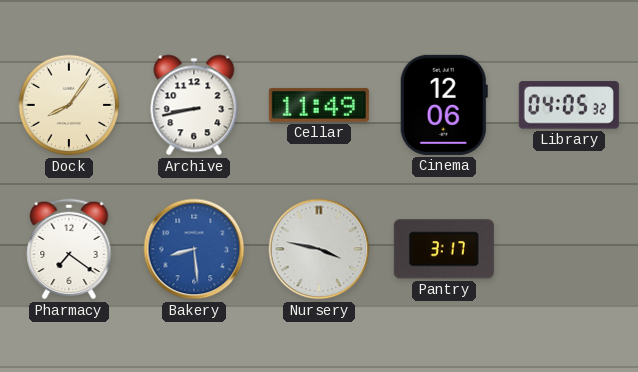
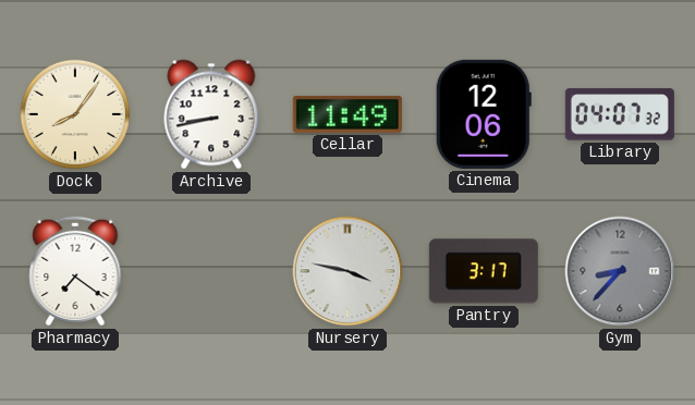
Library: 04:05 -> 04:07 (620, 114)
Bakery: 8:29 -> none (194, 249)
Gym: none -> 8:37 (620, 271)
